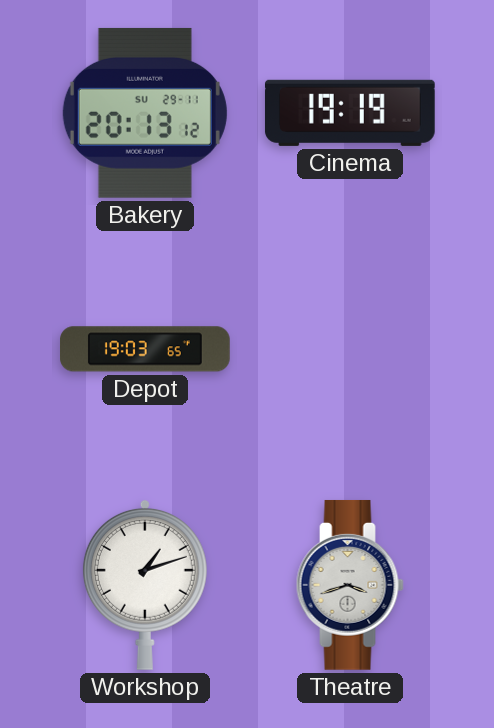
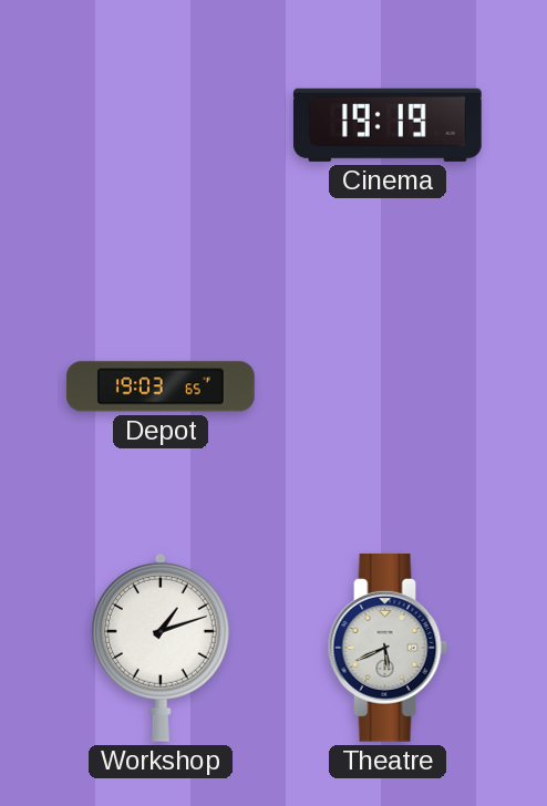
Bakery: 20:13 -> none (145, 113)
Theatre: 3:42 -> 5:41 (388, 648)
